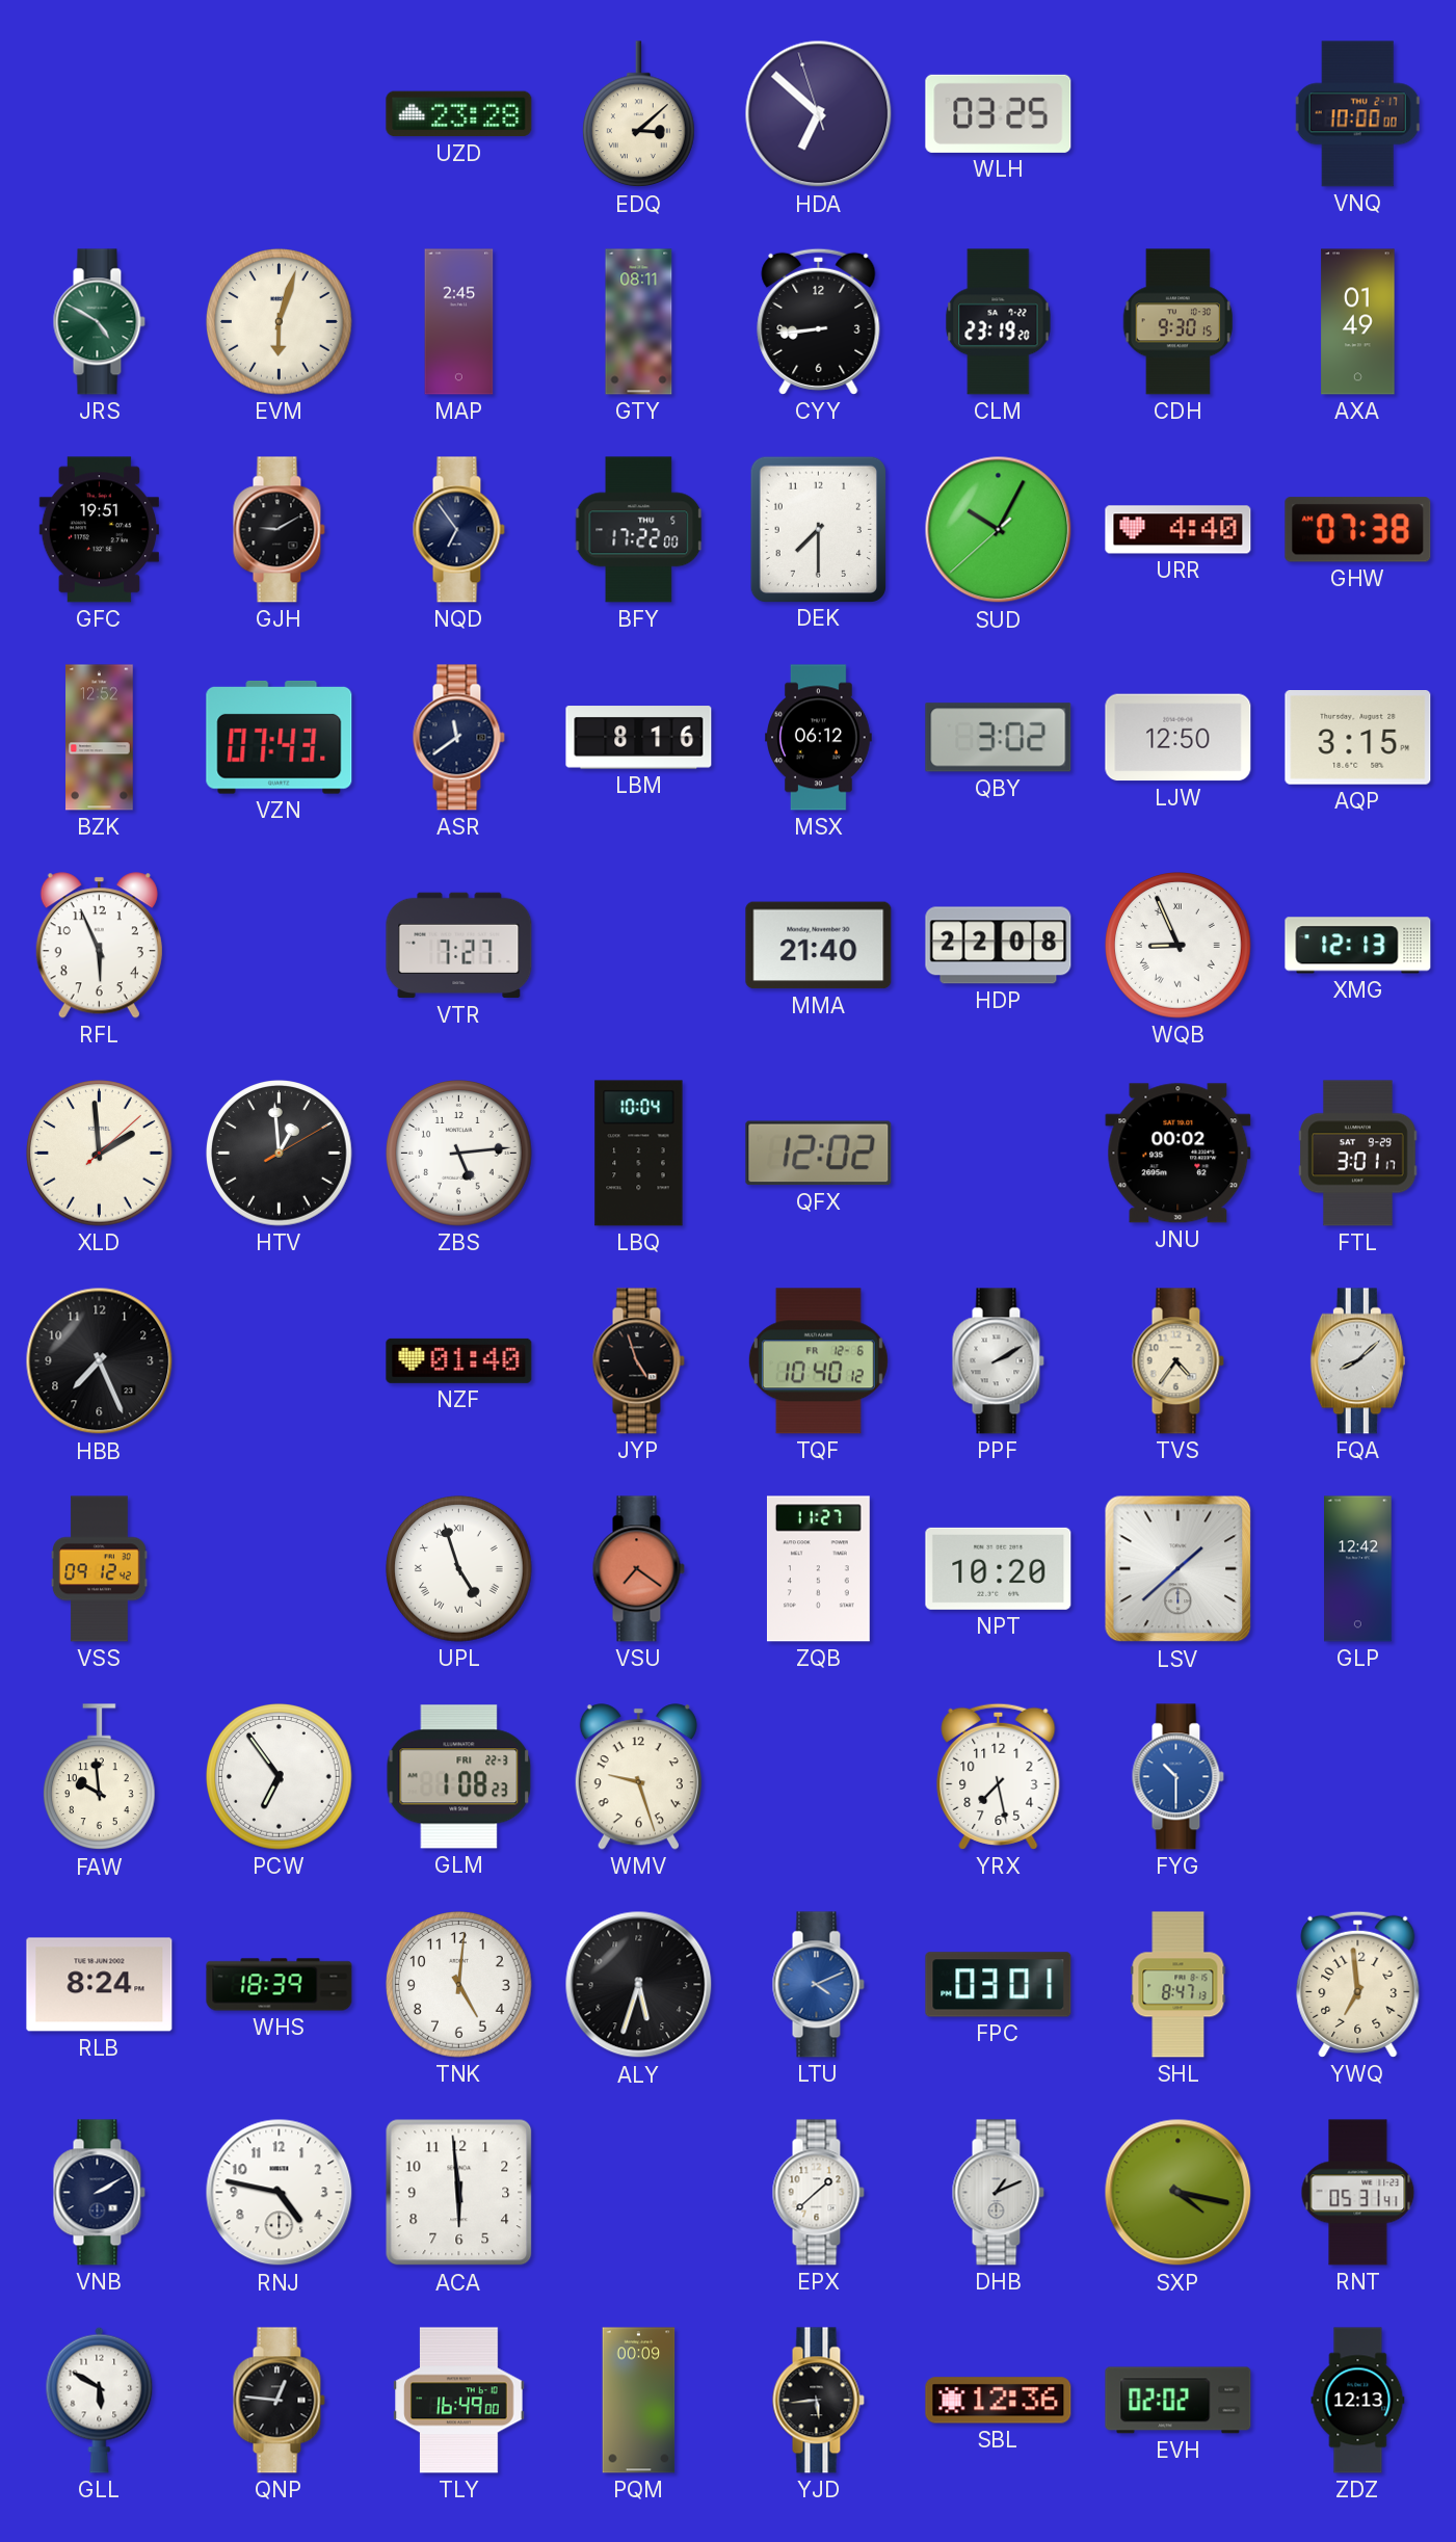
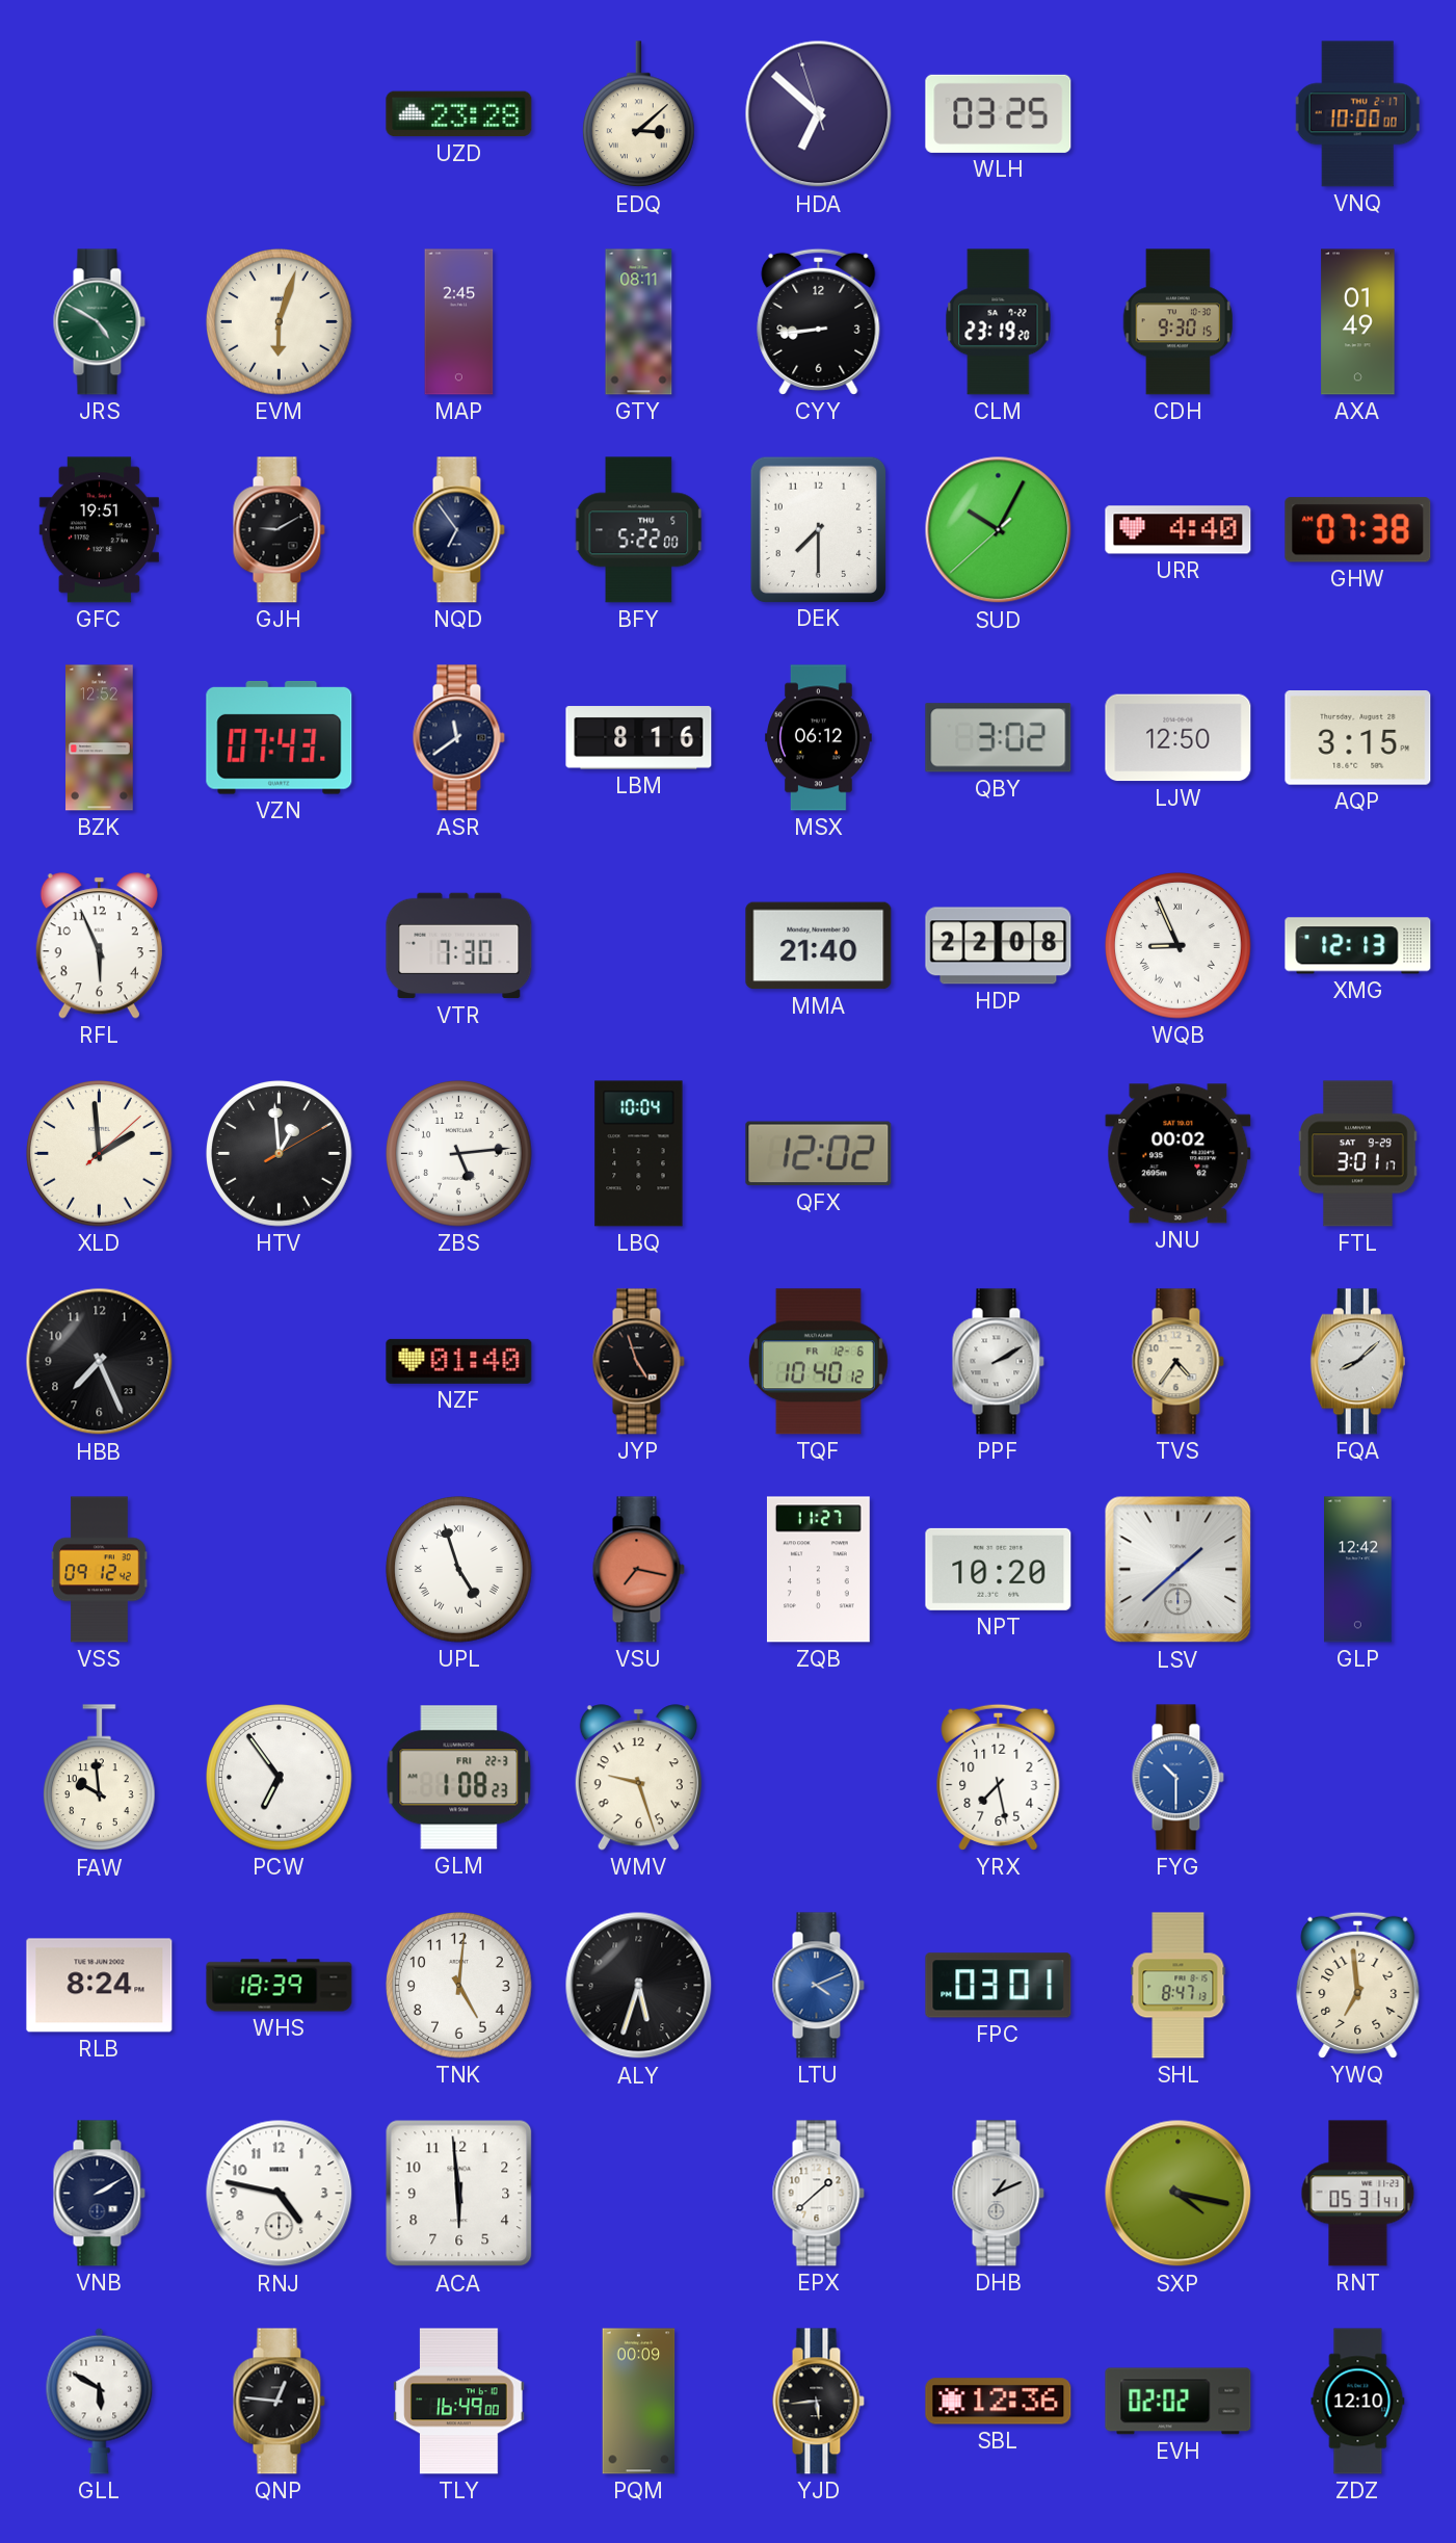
BFY: 17:22 -> 5:22 (639, 530)
VTR: 7:27 -> 7:30 (459, 946)
VSU: 7:21 -> 7:17 (638, 1570)
ZDZ: 12:13 -> 12:10 (1358, 2402)
